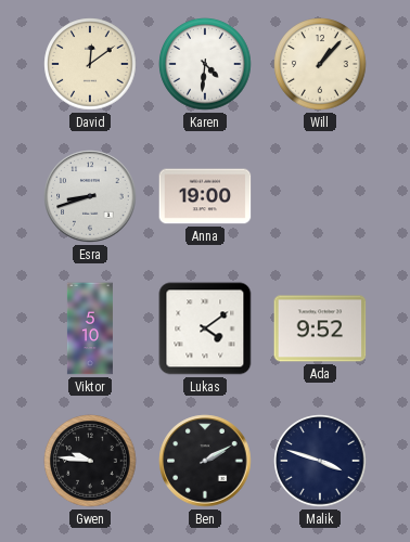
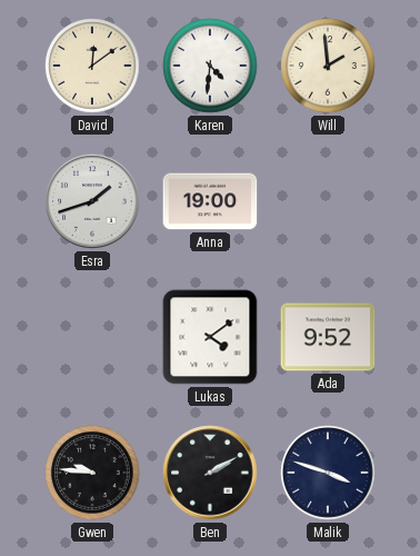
Will: 1:07 -> 1:59 (328, 66)
Esra: 8:42 -> 1:42 (92, 201)
Viktor: 5:10 -> none (90, 328)
